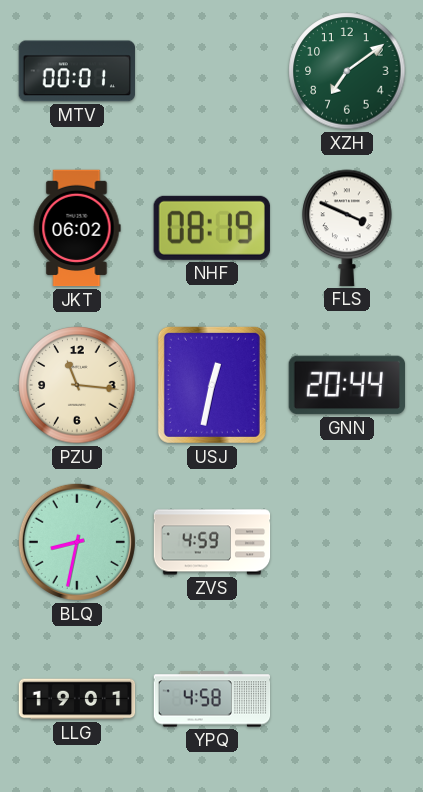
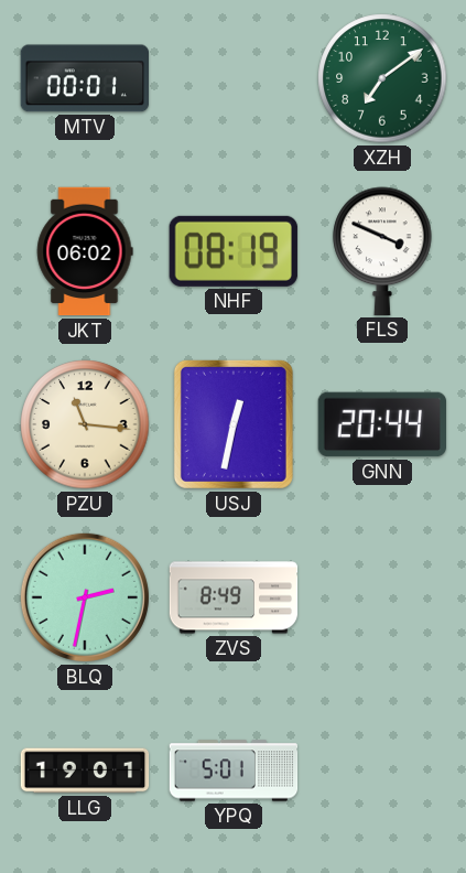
BLQ: 8:32 -> 2:32 (85, 597)
ZVS: 4:59 -> 8:49 (234, 597)
YPQ: 4:58 -> 5:01 (234, 770)
